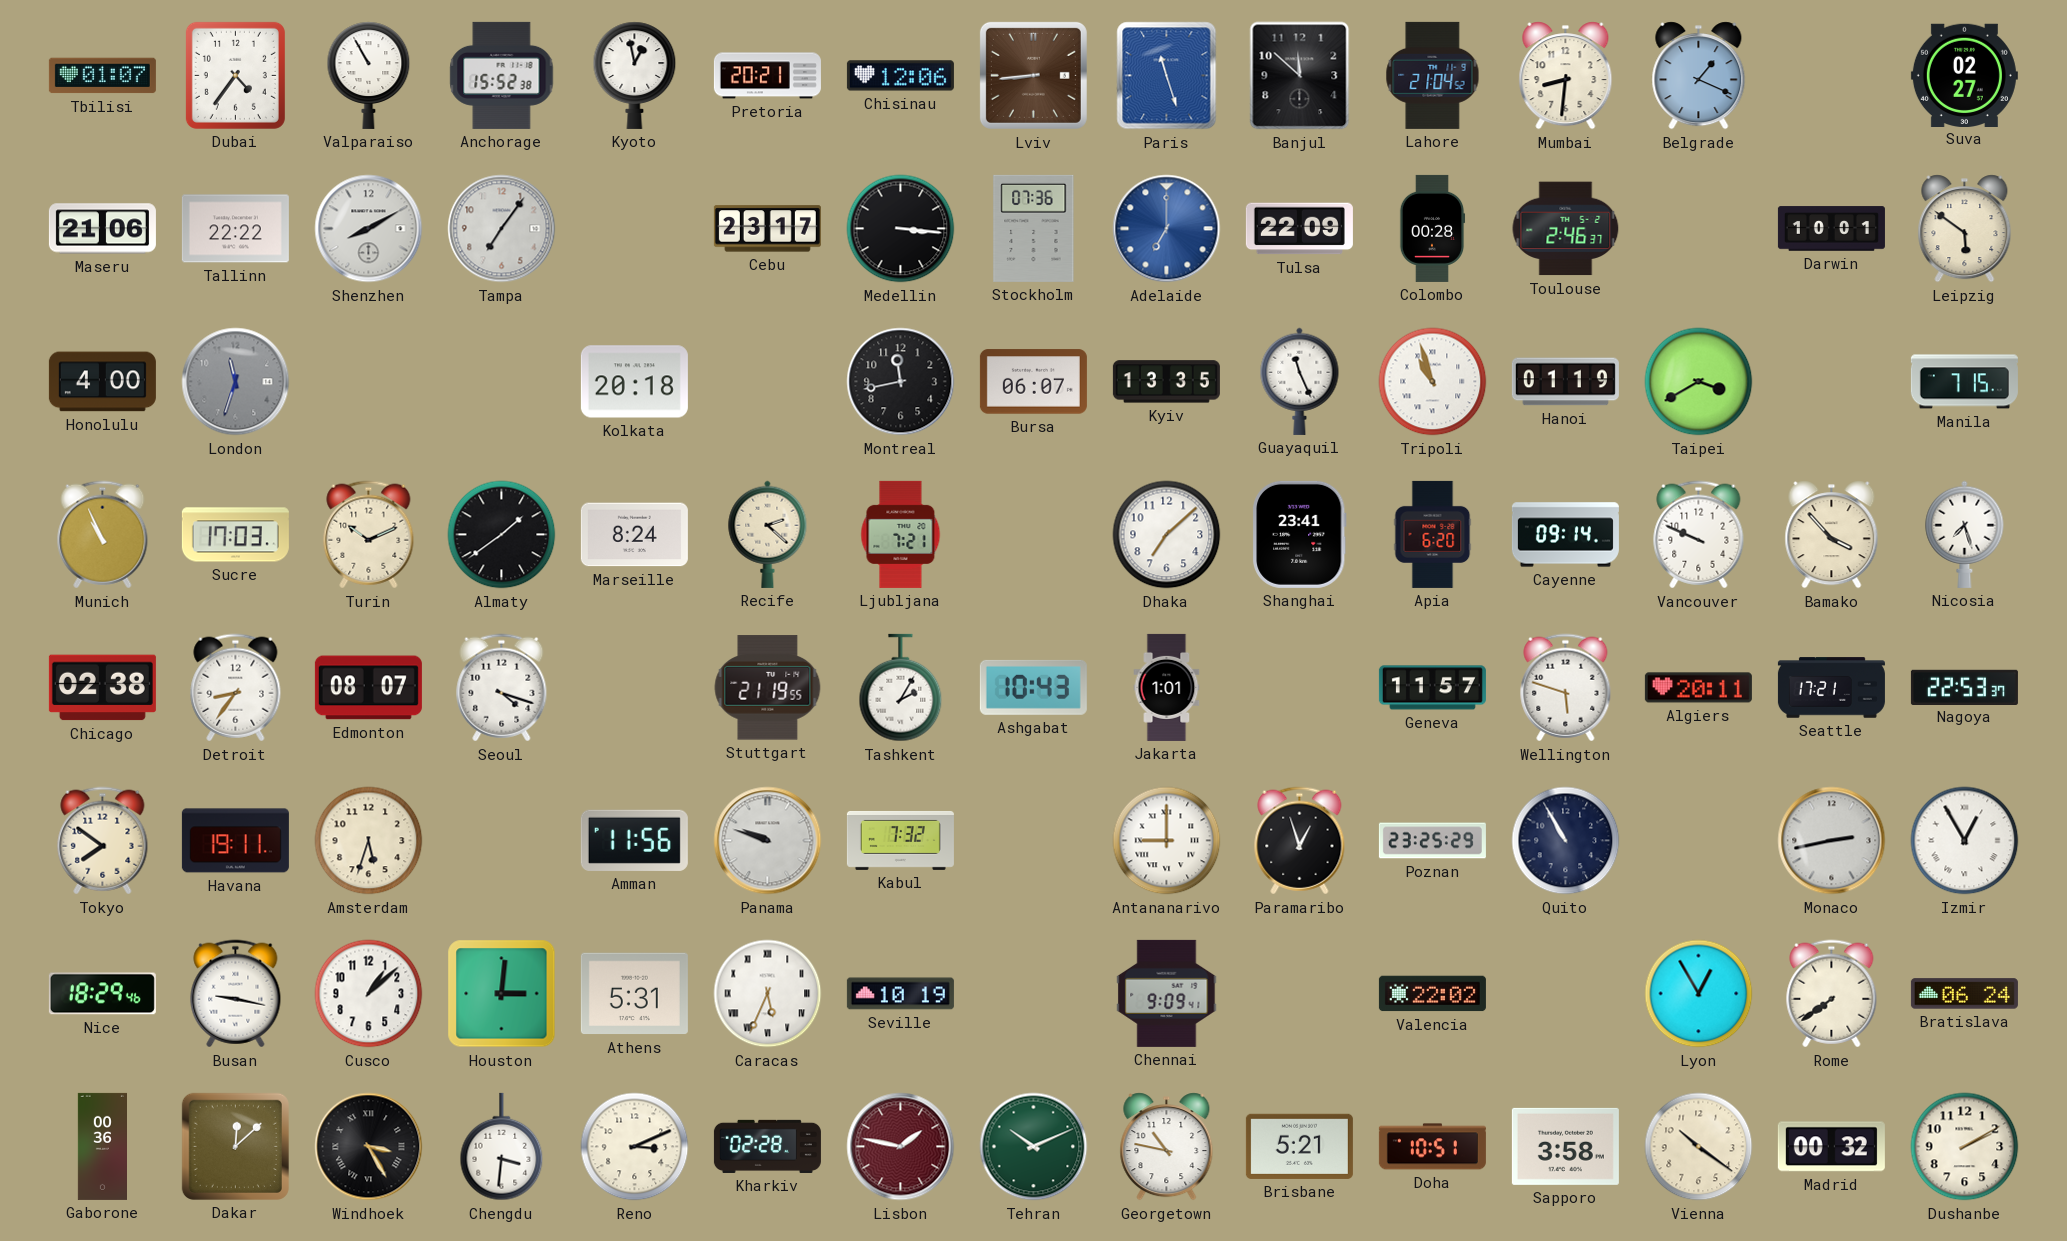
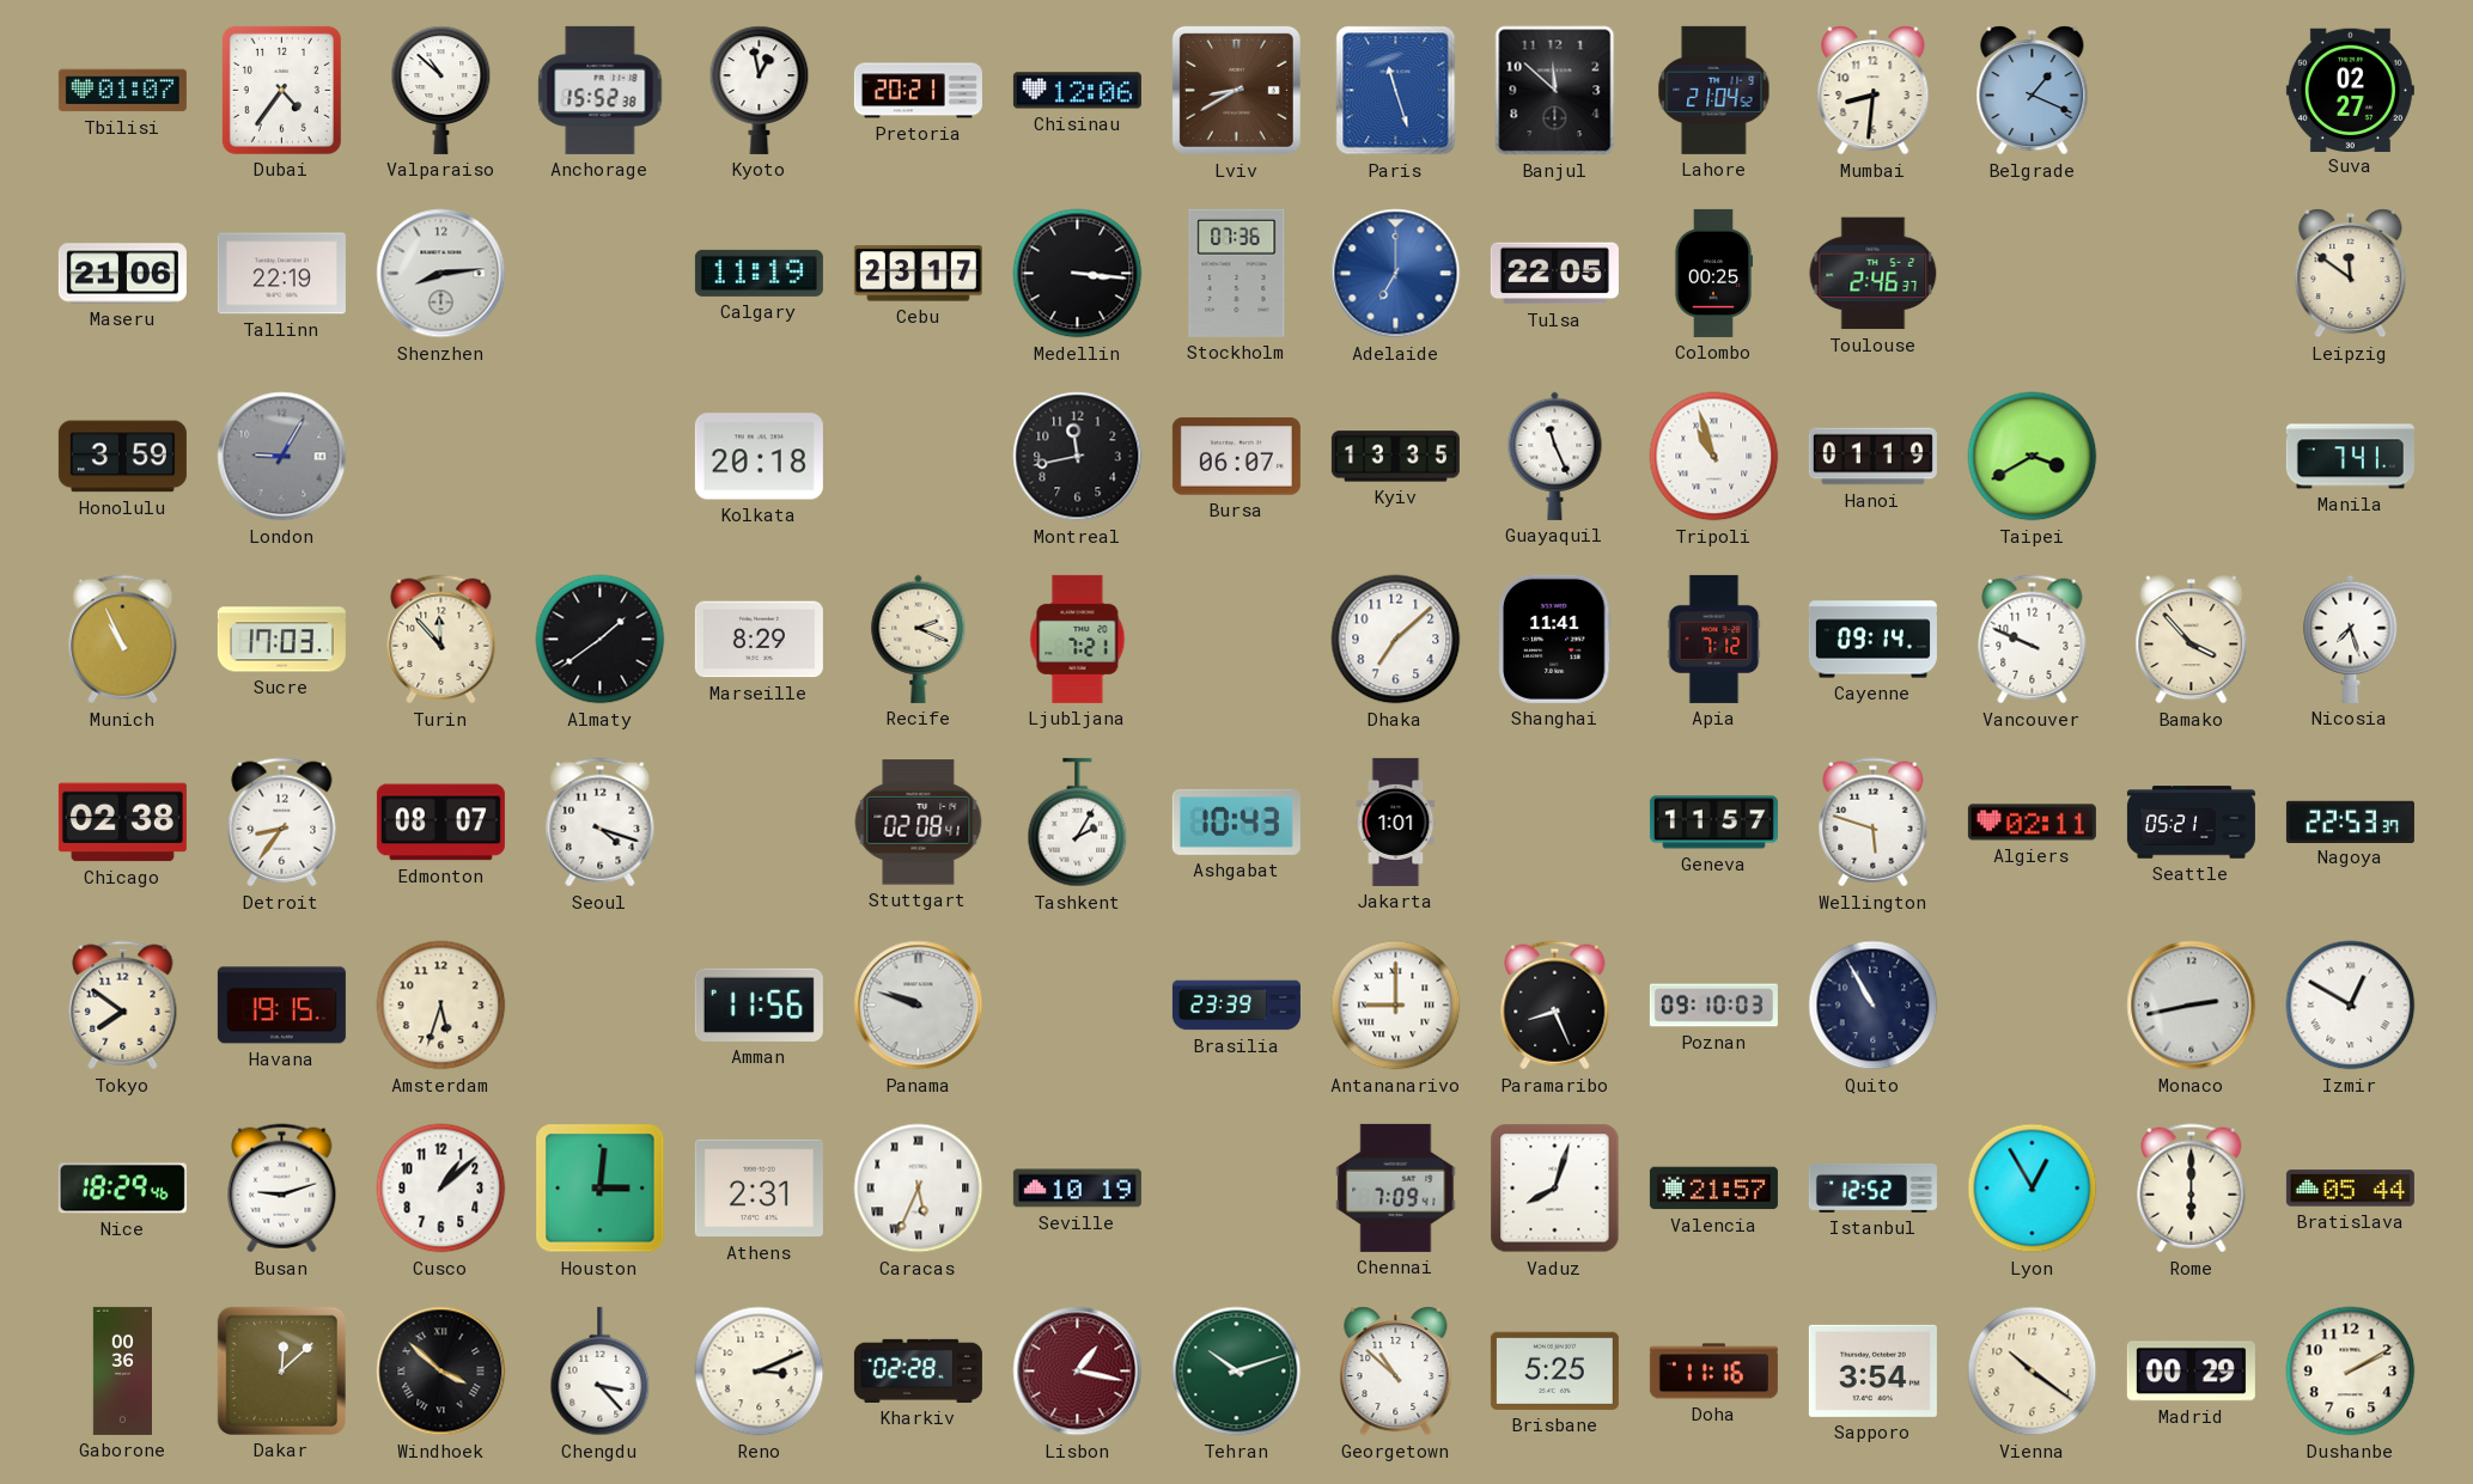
Valparaiso: 10:55 -> 10:52 (441, 90)
Lviv: 8:44 -> 8:40 (1236, 90)
Tallinn: 22:22 -> 22:19 (281, 274)
Shenzhen: 8:10 -> 8:14 (441, 274)
Tampa: 7:06 -> none (502, 229)
Calgary: none -> 11:19 (759, 273)
Tulsa: 22:09 -> 22:05 (1554, 274)
Colombo: 00:28 -> 00:25 (1713, 273)
Darwin: 10:01 -> none (1831, 229)
Leipzig: 5:51 -> 11:51 (2351, 274)
Honolulu: 4:00 -> 3:59 (122, 457)
London: 11:33 -> 9:05 (282, 457)
Manila: 7:15 -> 7:41 (2350, 457)
Turin: 10:11 -> 11:53 (441, 640)
Marseille: 8:24 -> 8:29 (759, 640)
Recife: 2:22 -> 2:19 (919, 639)
Shanghai: 23:41 -> 11:41 (1555, 639)
Apia: 6:20 -> 7:12 (1714, 639)
Stuttgart: 21:19 -> 02:08 (919, 823)
Algiers: 20:11 -> 02:11 (2032, 823)
Seattle: 17:21 -> 05:21 (2191, 823)
Havana: 19:11 -> 19:15 (281, 1006)
Kabul: 7:32 -> none (900, 840)
Brasilia: none -> 23:39 (1236, 1006)
Paramaribo: 12:57 -> 8:26 (1555, 1006)
Poznan: 23:25 -> 09:10 (1713, 1006)
Izmir: 12:55 -> 12:50 (2351, 1006)
Busan: 9:17 -> 9:12 (282, 1189)
Athens: 5:31 -> 2:31 (759, 1189)
Chennai: 9:09 -> 7:09 (1396, 1187)
Vaduz: none -> 8:03 (1555, 1189)
Valencia: 22:02 -> 21:57 (1713, 1189)
Istanbul: none -> 12:52 (1872, 1189)
Rome: 7:39 -> 6:00 (2192, 1189)
Bratislava: 06:24 -> 05:44 (2350, 1189)
Windhoek: 3:25 -> 3:52 (441, 1372)
Chengdu: 3:31 -> 3:23 (601, 1372)
Lisbon: 1:47 -> 1:17 (1078, 1372)
Tehran: 10:11 -> 10:12 (1237, 1372)
Georgetown: 10:47 -> 10:52 (1396, 1372)
Brisbane: 5:21 -> 5:25 (1554, 1370)
Doha: 10:51 -> 11:16 (1713, 1372)
Sapporo: 3:58 -> 3:54 (1872, 1370)
Madrid: 00:32 -> 00:29 (2191, 1372)
